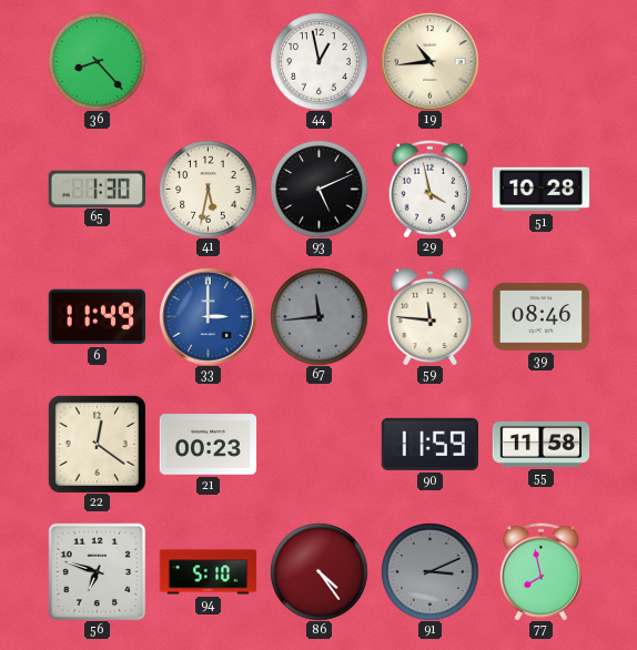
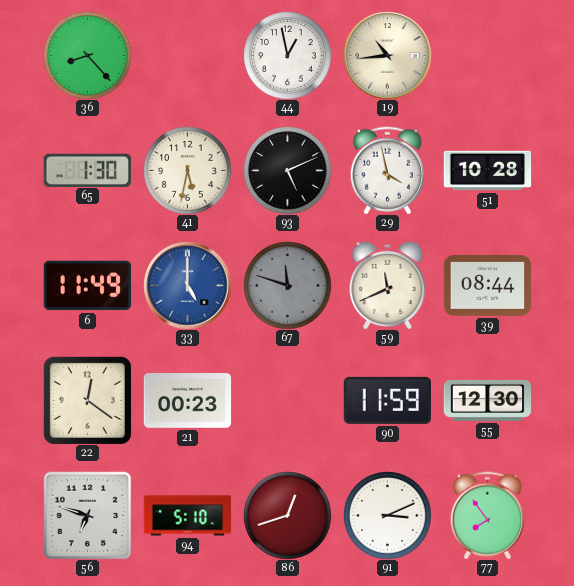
33: 3:00 -> 5:00 (187, 285)
67: 11:44 -> 11:48 (287, 285)
59: 11:46 -> 11:41 (388, 285)
39: 08:46 -> 08:44 (487, 286)
55: 11:58 -> 12:30 (487, 400)
86: 4:24 -> 12:42 (287, 515)
91 dial: grey -> white (387, 515)
77: 7:58 -> 7:54 (487, 515)
